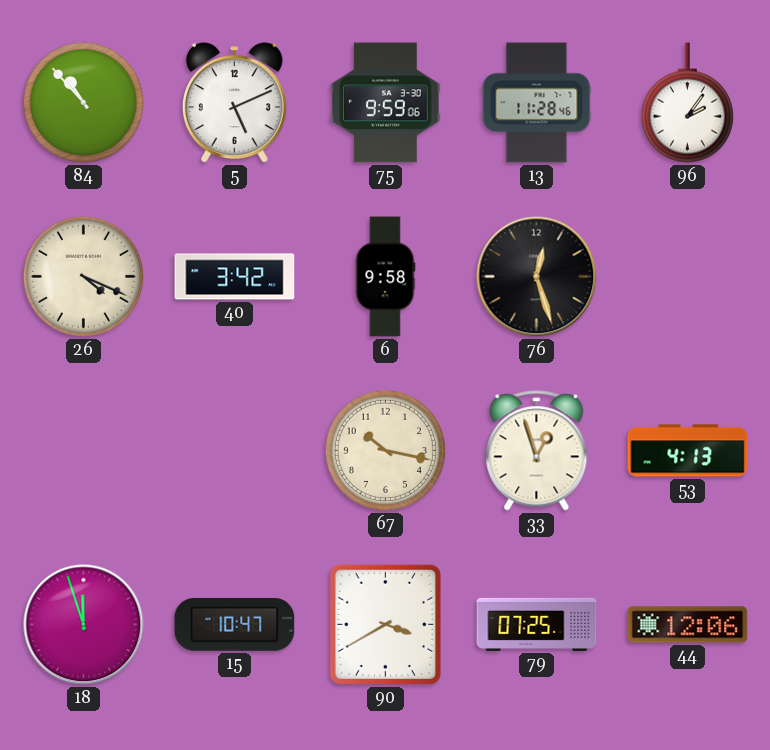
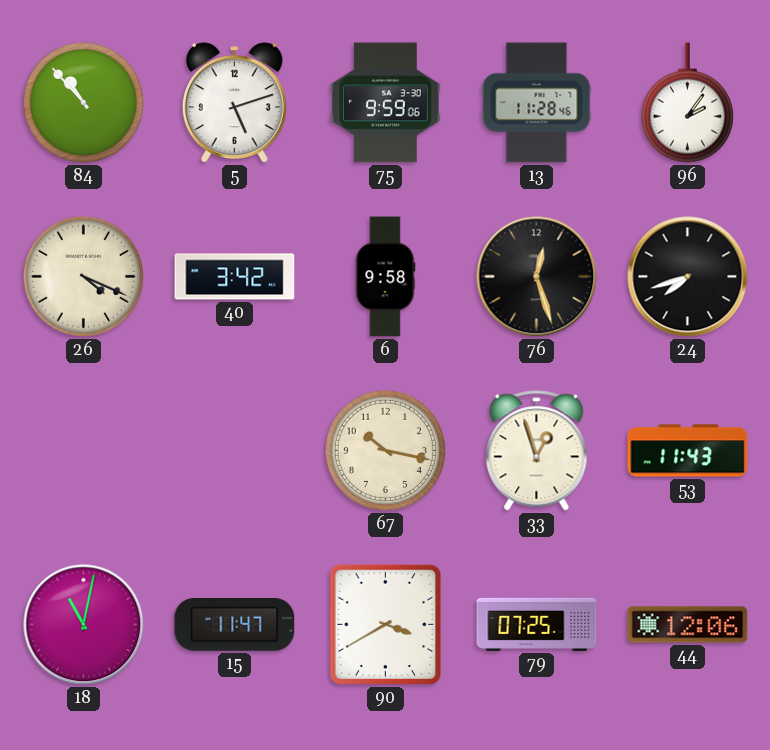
5: 5:11 -> 5:12 (234, 103)
24: none -> 7:42 (688, 277)
53: 4:13 -> 11:43 (688, 451)
18: 11:57 -> 11:02 (84, 625)
15: 10:47 -> 11:47 (235, 624)
